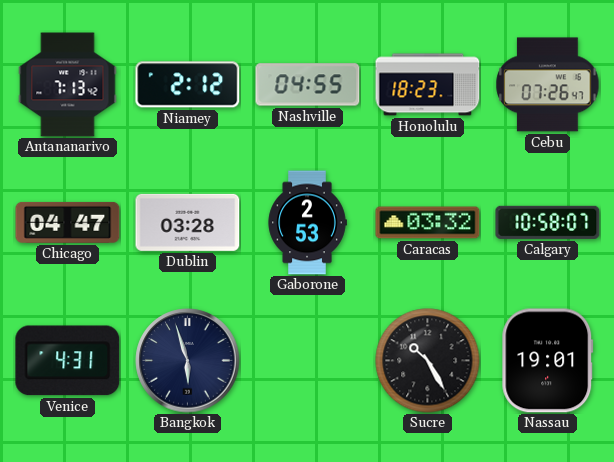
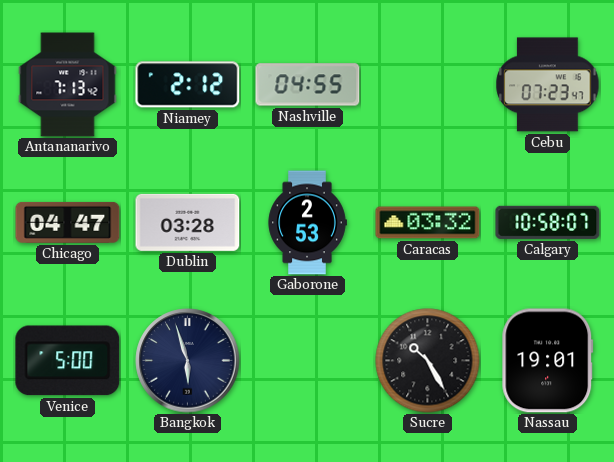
Honolulu: 18:23 -> none (428, 85)
Cebu: 07:26 -> 07:23 (548, 85)
Venice: 4:31 -> 5:00 (68, 361)
